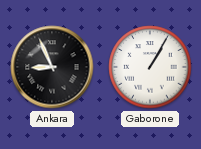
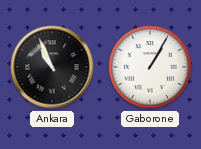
Ankara: 8:56 -> 10:56 (52, 67)
